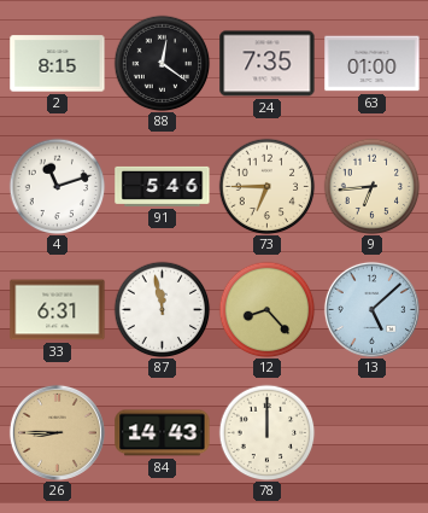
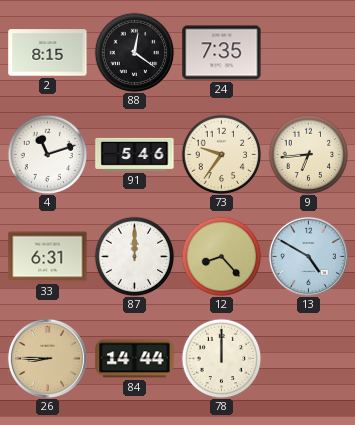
63: 01:00 -> none (373, 64)
73: 6:45 -> 9:36 (221, 154)
87: 11:58 -> 12:00 (134, 256)
13: 5:08 -> 4:50 (308, 256)
84: 14:43 -> 14:44 (135, 359)
